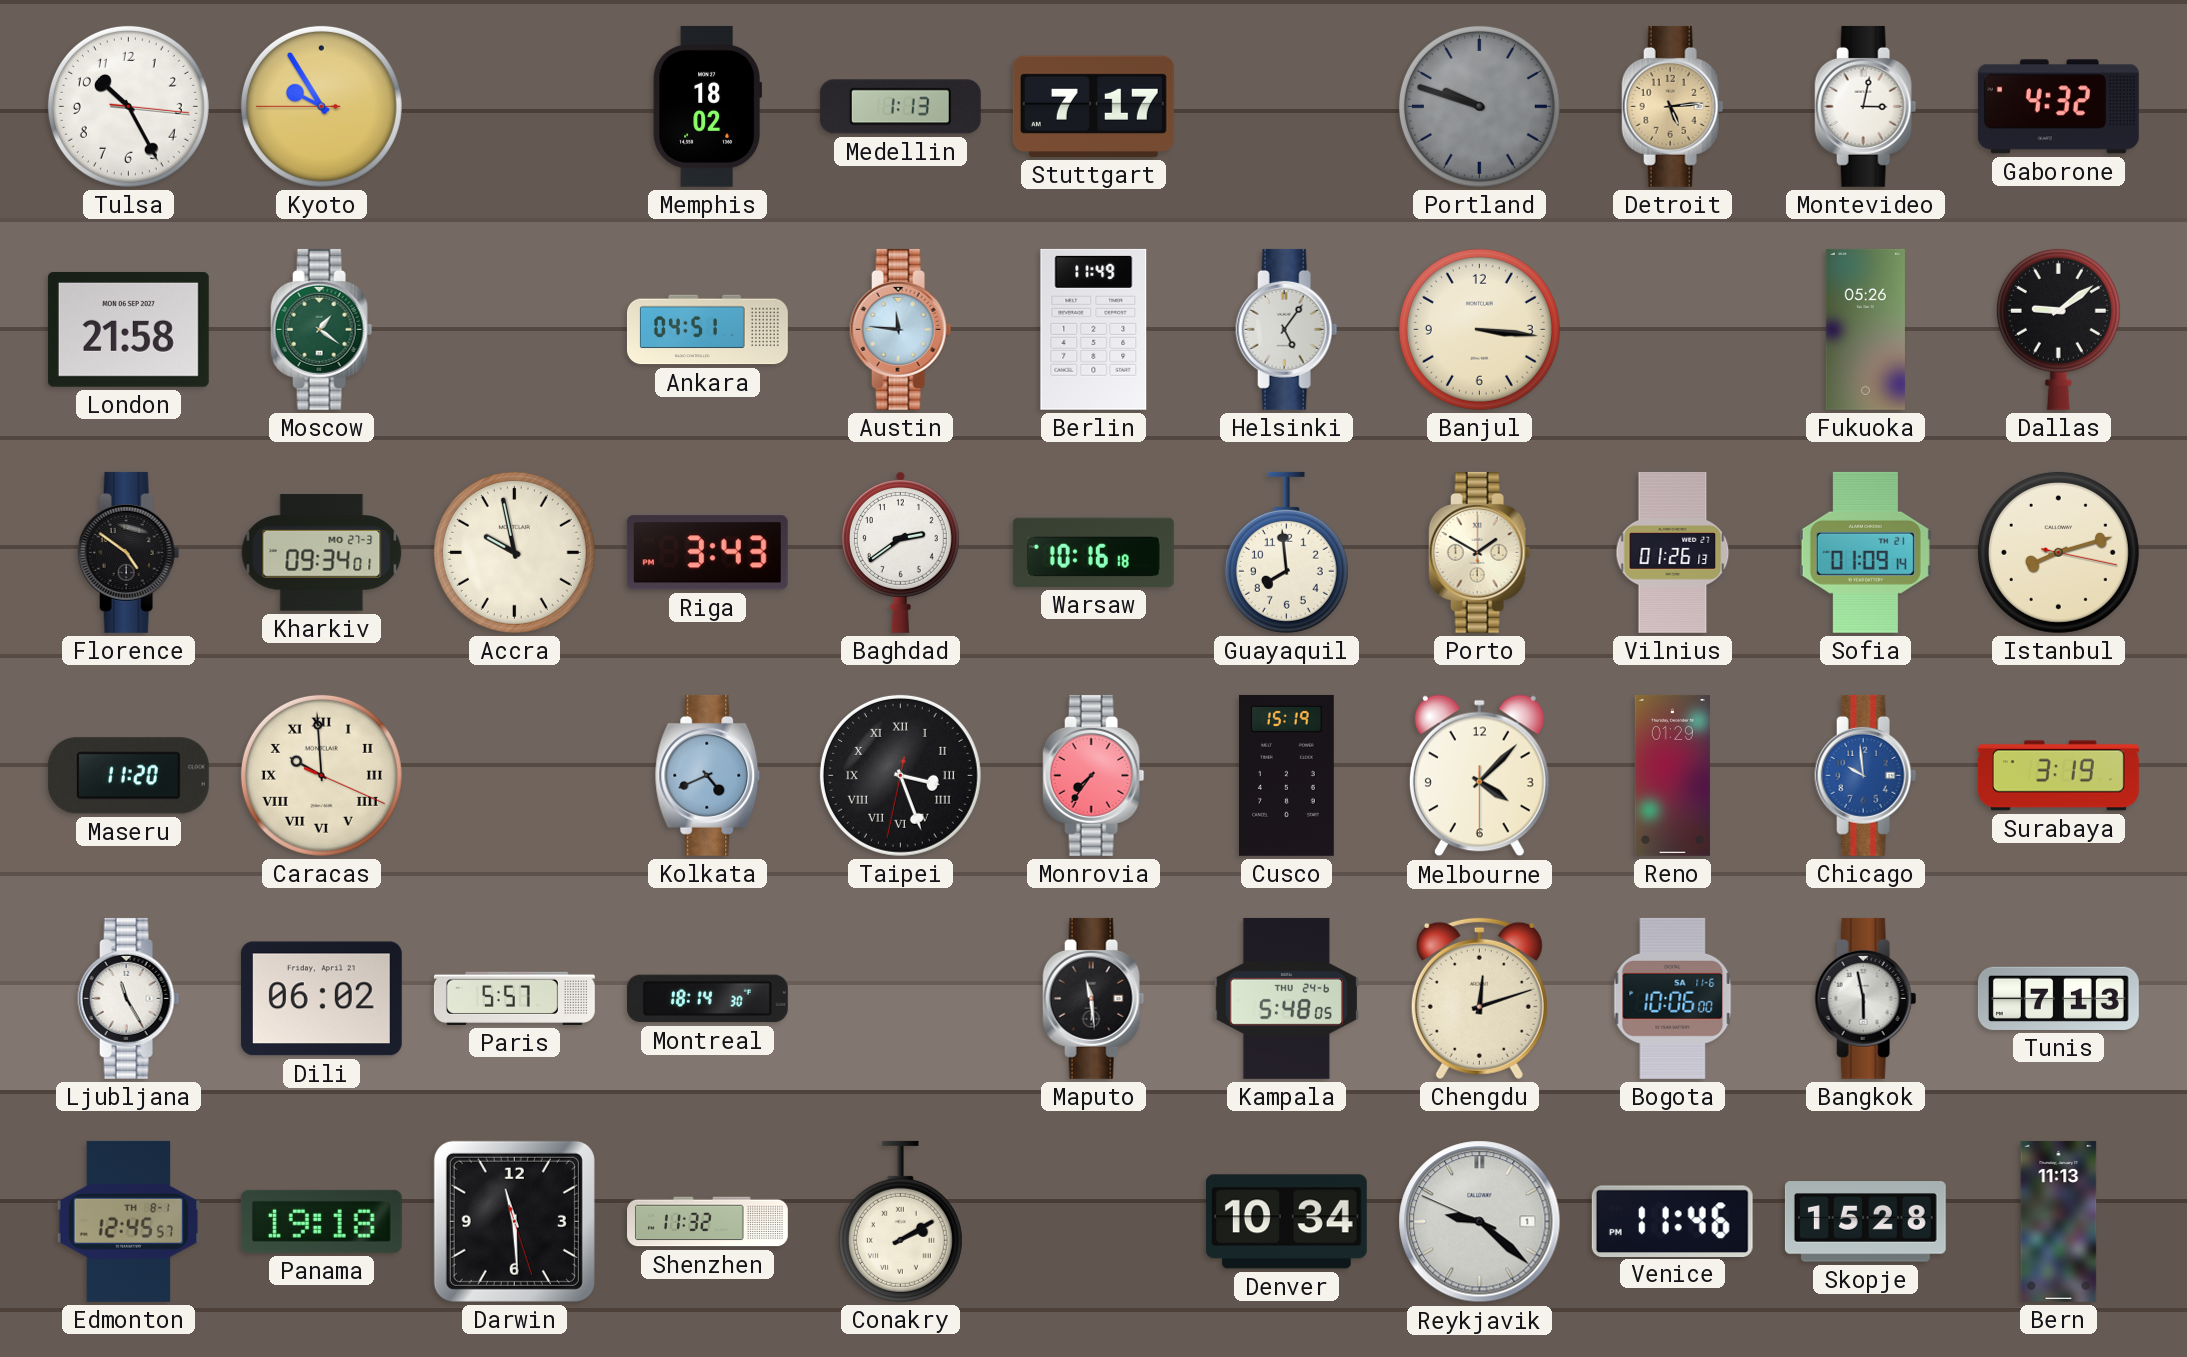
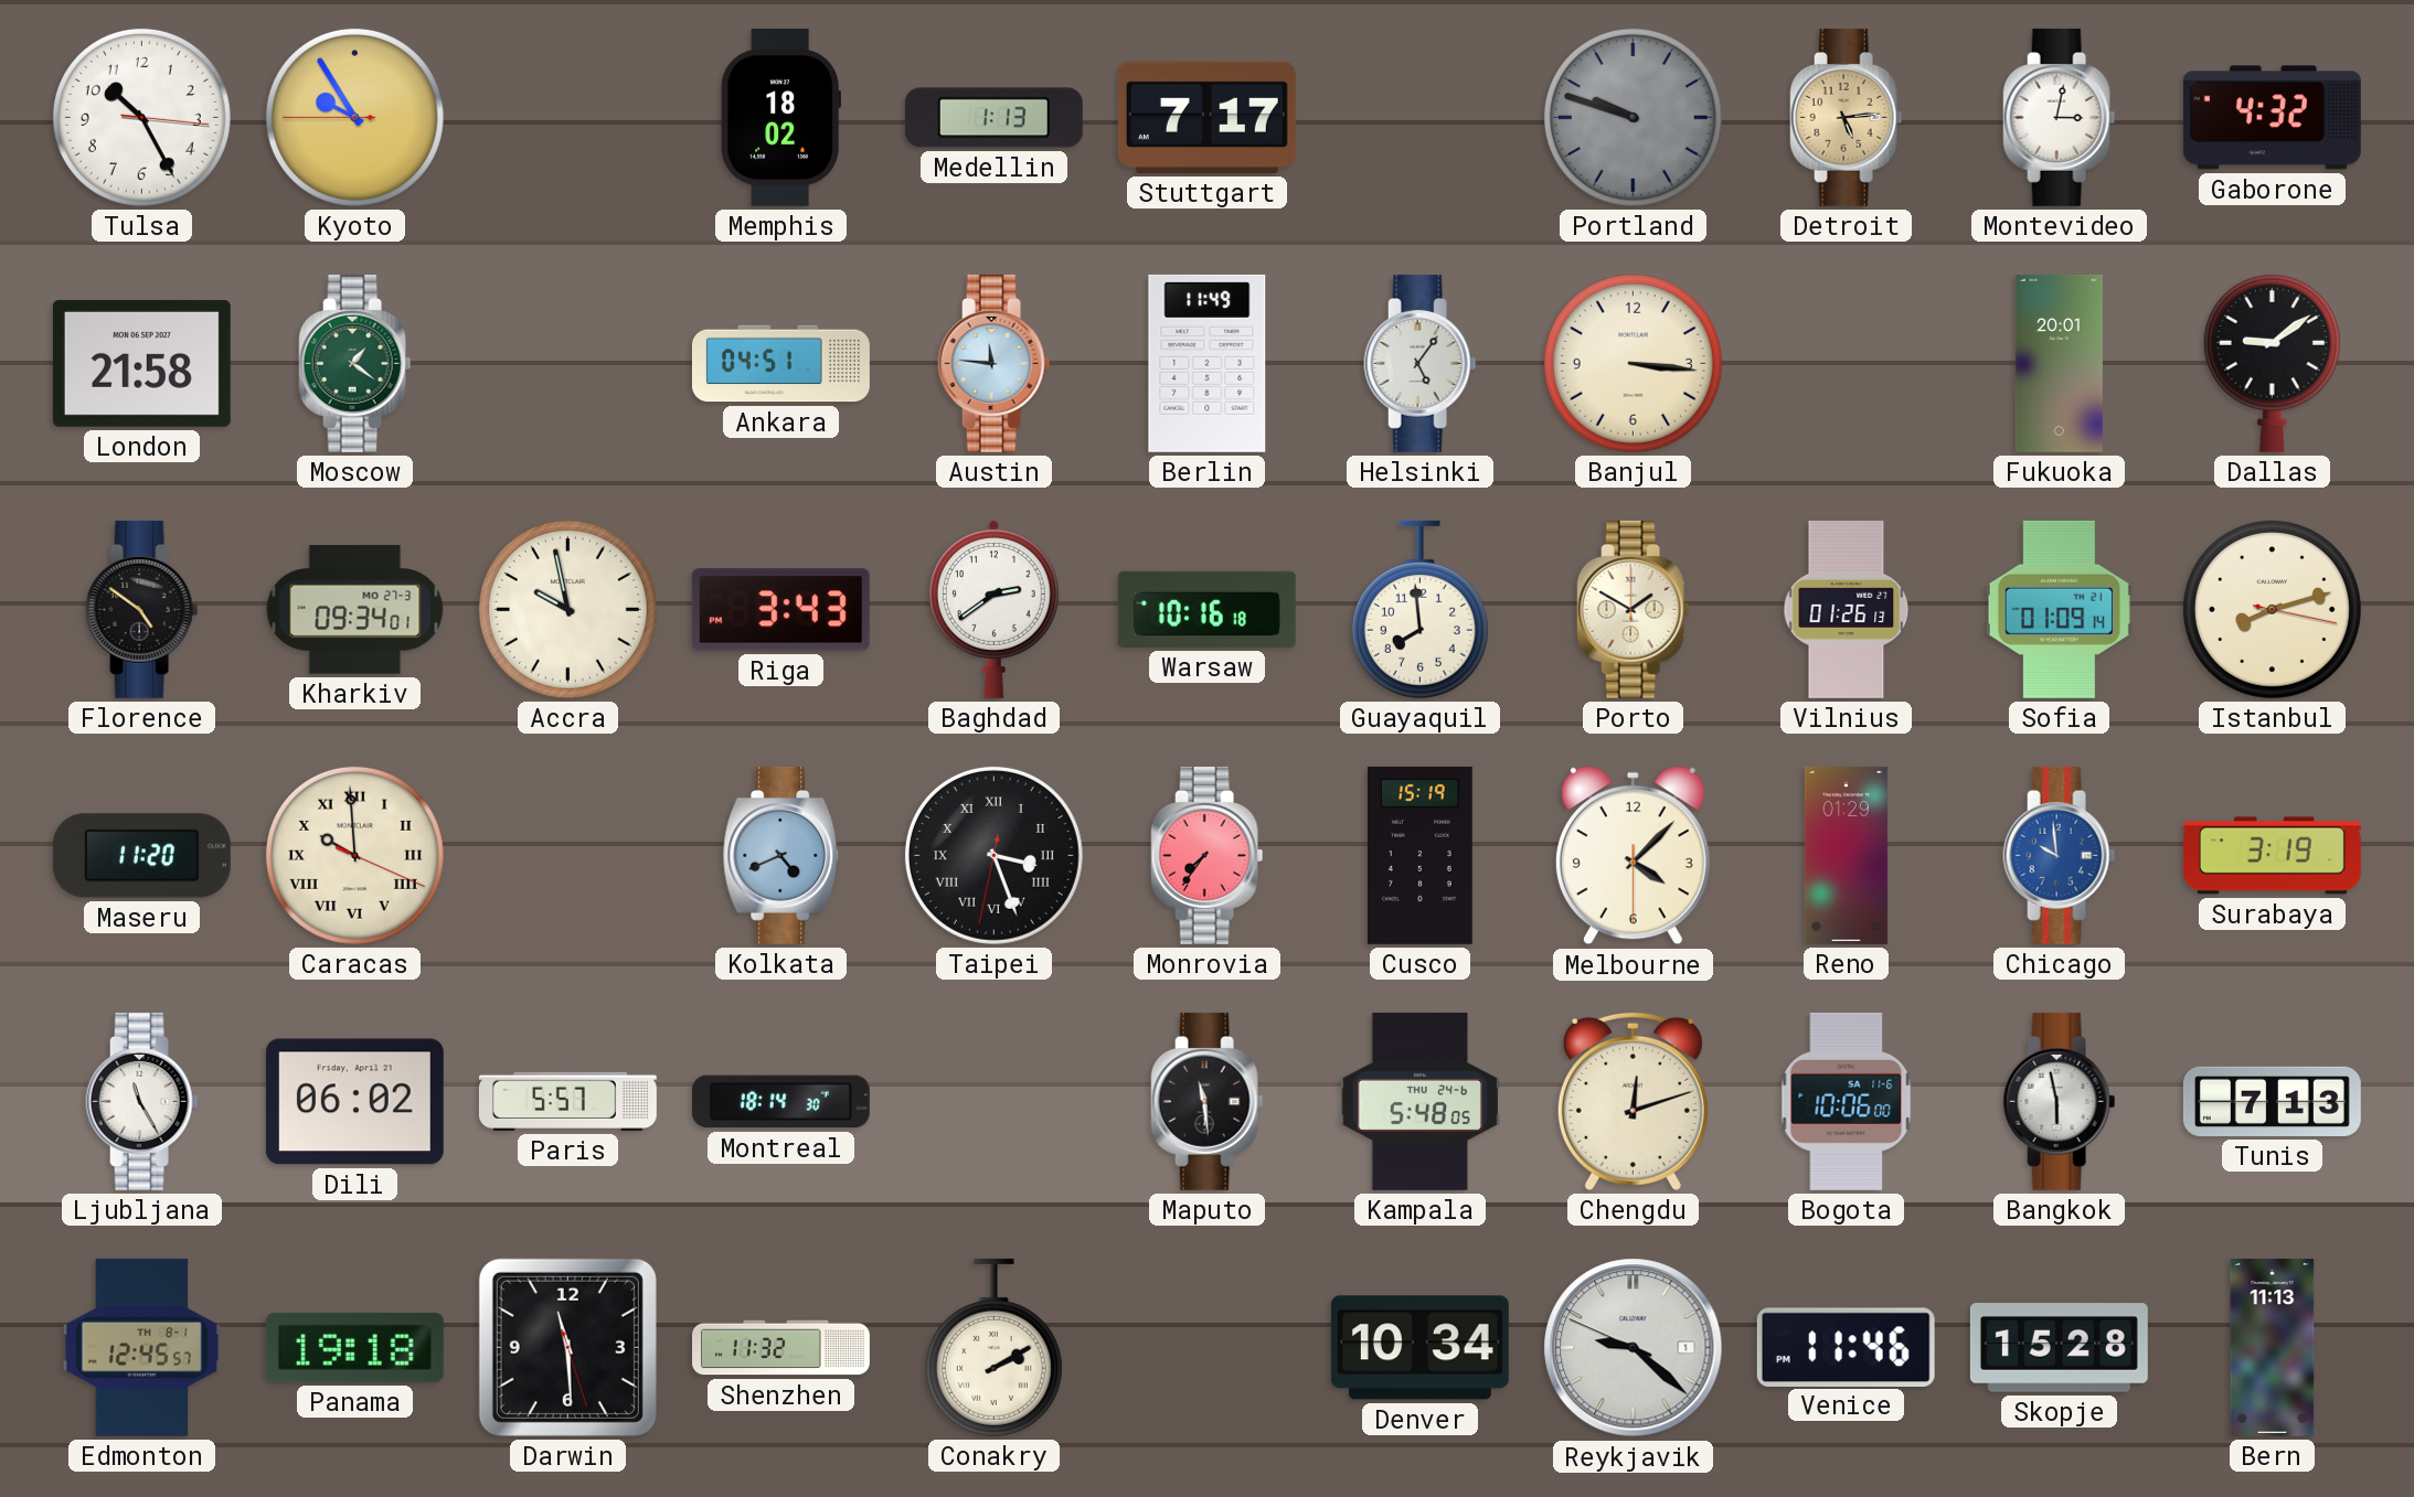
Fukuoka: 05:26 -> 20:01 (2059, 363)
